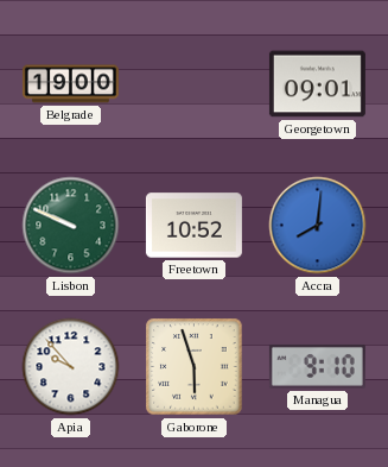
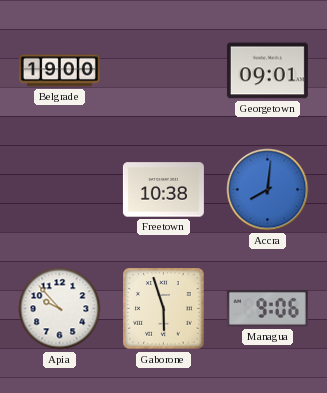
Lisbon: 9:49 -> none (71, 226)
Freetown: 10:52 -> 10:38 (163, 190)
Managua: 9:10 -> 9:06 (267, 308)
